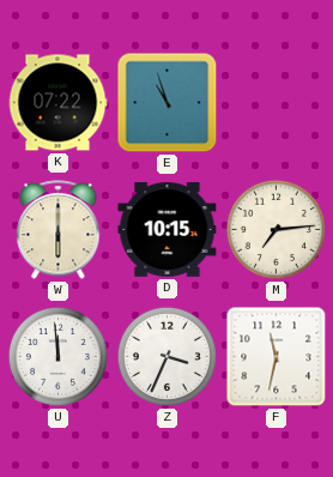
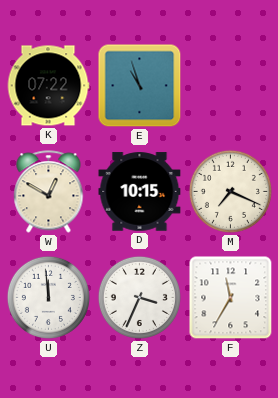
W: 6:00 -> 12:50 (49, 192)
M: 7:14 -> 7:19 (230, 191)
F: 11:32 -> 11:35 (231, 298)
